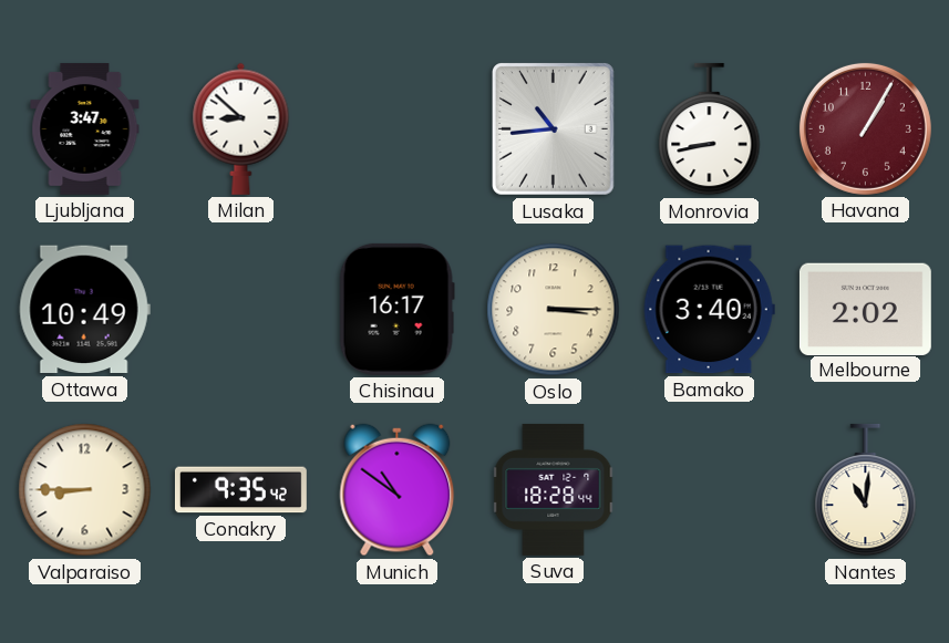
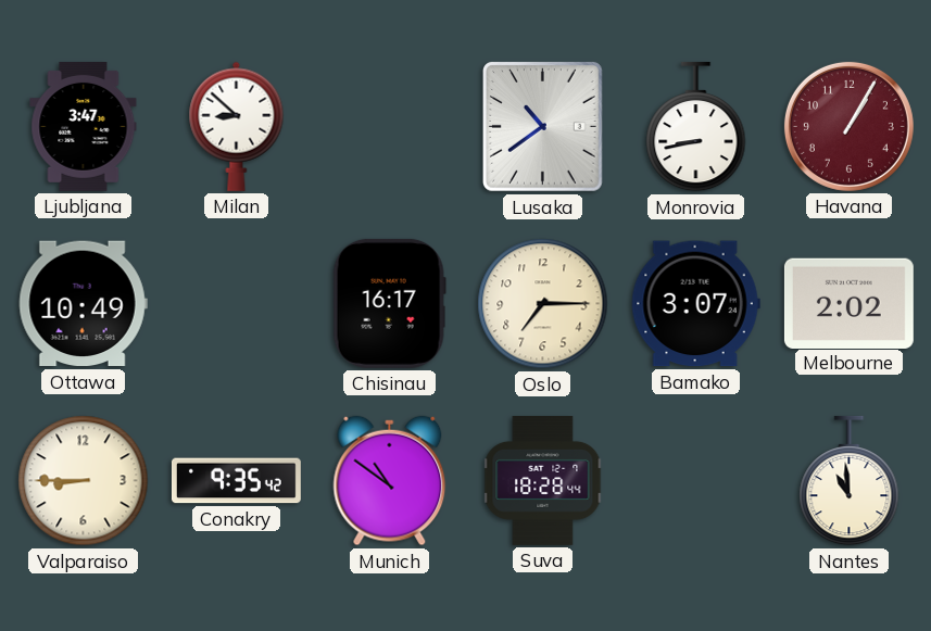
Lusaka: 10:44 -> 10:39 (543, 127)
Oslo: 3:15 -> 7:15 (543, 304)
Bamako: 3:40 -> 3:07 (695, 304)
Nantes: 11:01 -> 10:59 (850, 481)
